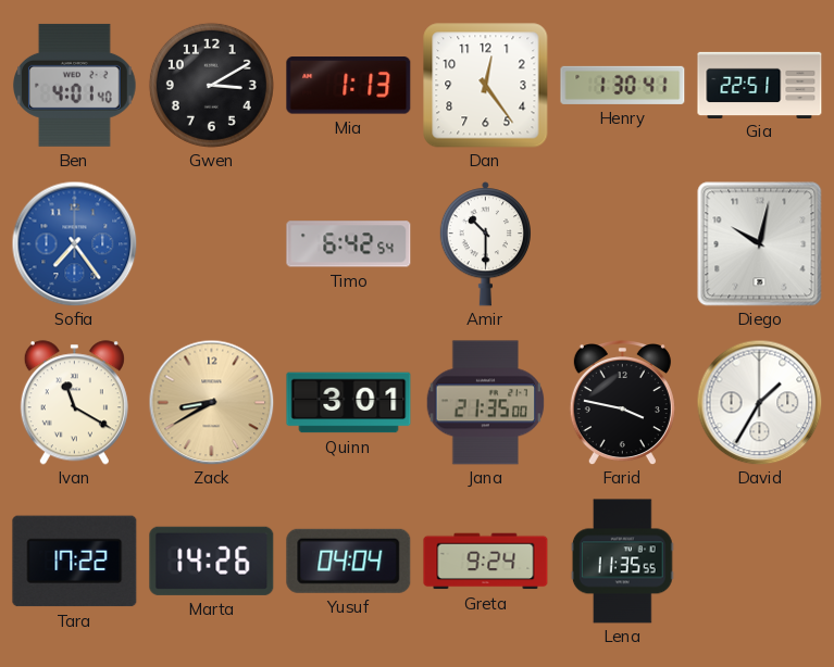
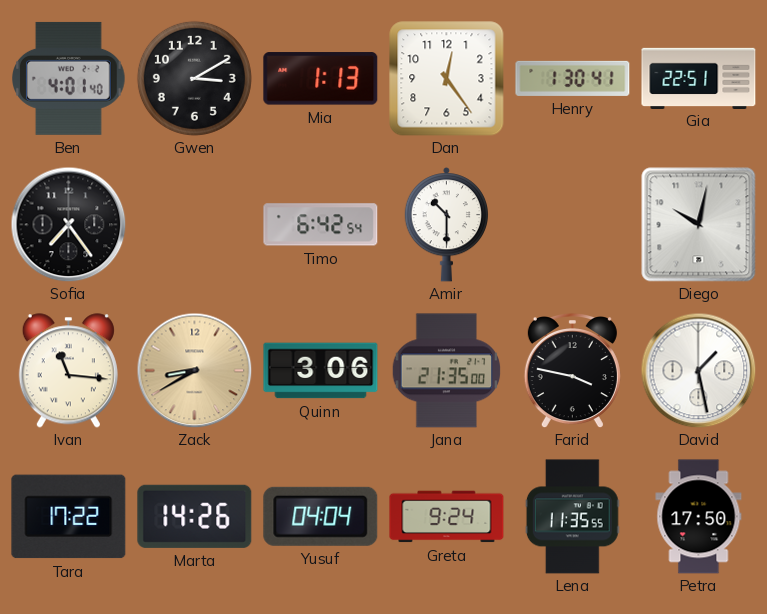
Sofia dial: blue -> black (68, 224)
Ivan: 11:20 -> 11:16 (68, 371)
Quinn: 3:01 -> 3:06 (321, 371)
David: 1:35 -> 1:28 (698, 370)
Petra: none -> 17:50 (699, 517)
